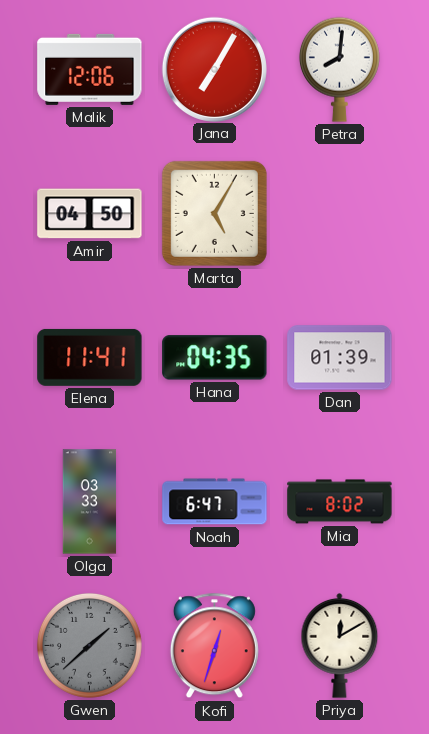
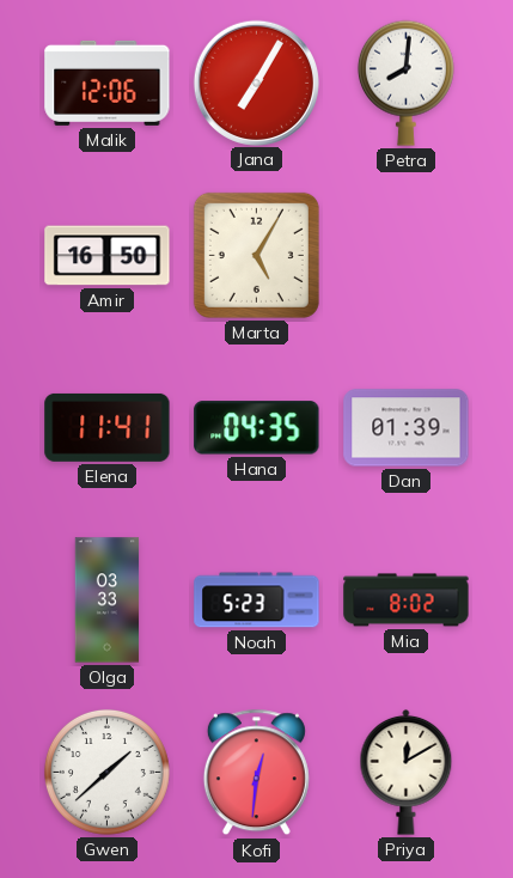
Amir: 04:50 -> 16:50 (108, 256)
Noah: 6:47 -> 5:23 (257, 600)
Gwen dial: grey -> white (106, 772)
Kofi: 12:33 -> 12:31 (256, 773)
